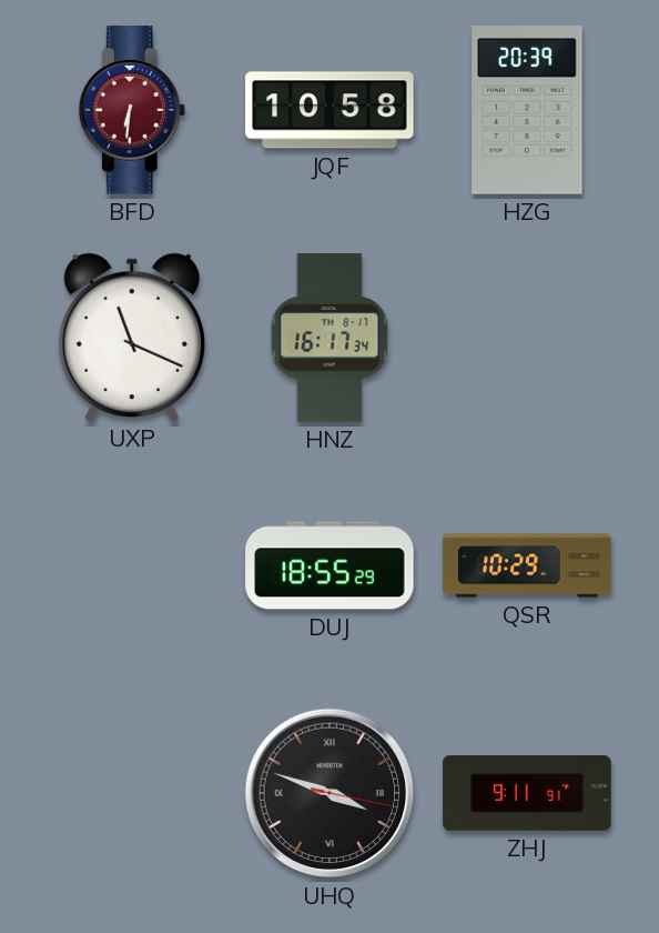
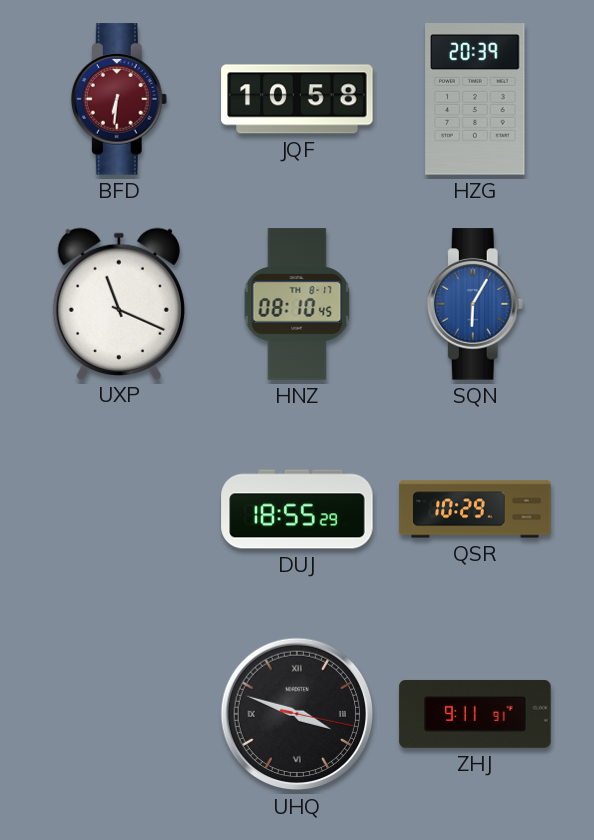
HNZ: 16:17 -> 08:10 (297, 304)
SQN: none -> 6:05 (475, 304)
